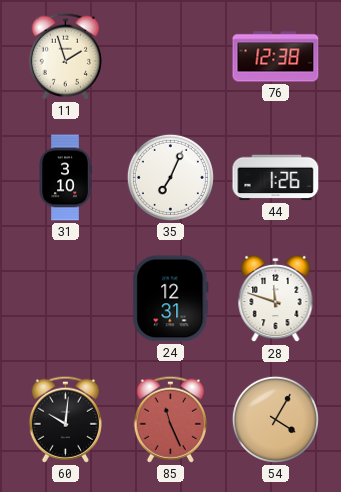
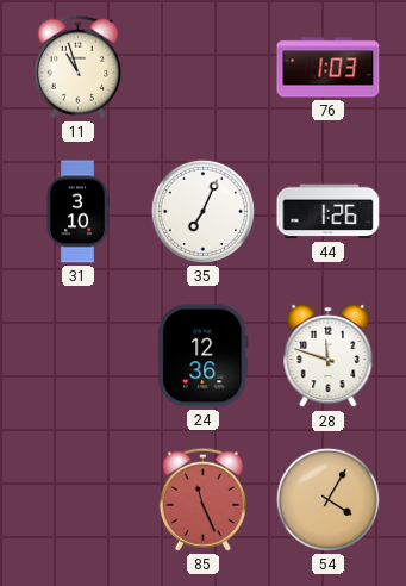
11: 1:57 -> 10:57 (77, 67)
76: 12:38 -> 1:03 (329, 68)
24: 12:31 -> 12:36 (204, 356)
60: 10:01 -> none (65, 419)
